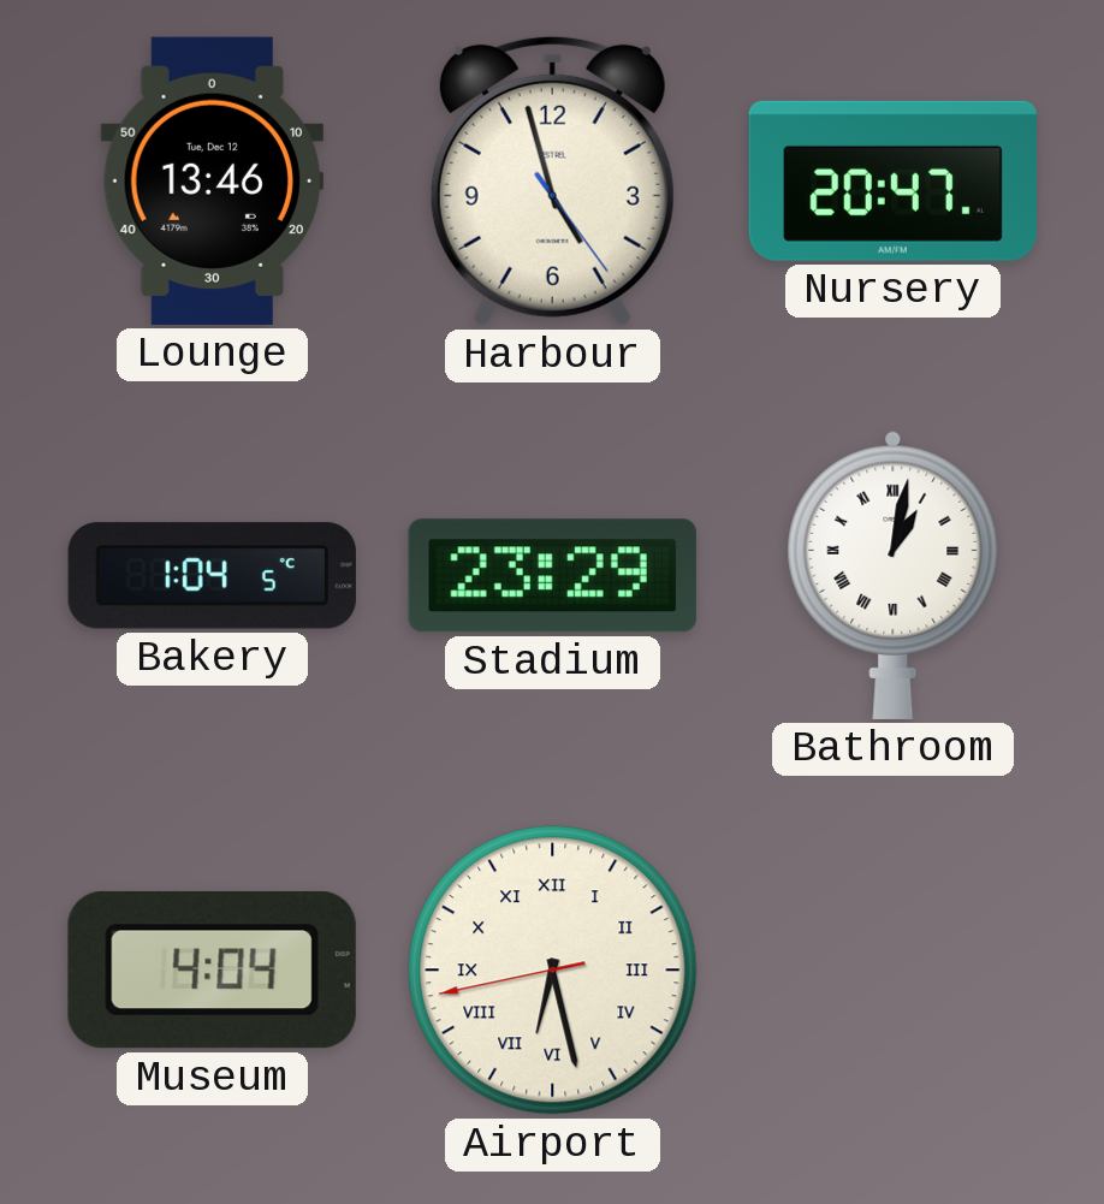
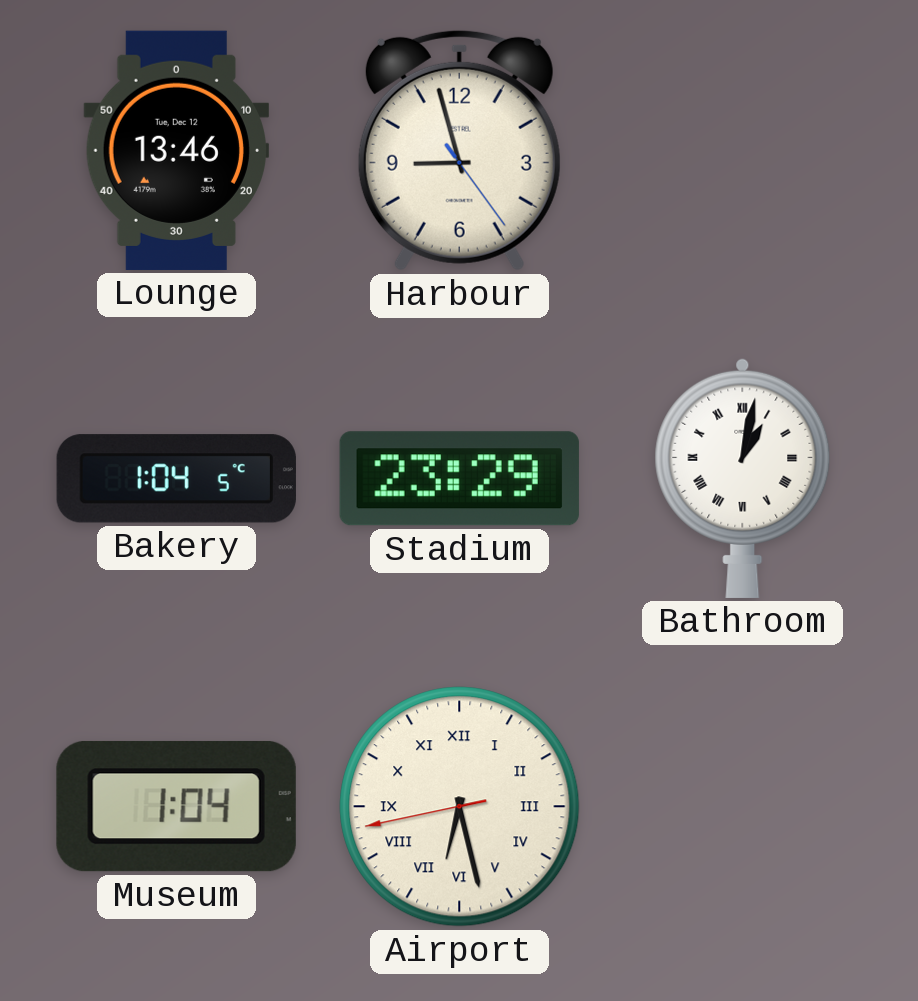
Harbour: 4:57 -> 8:57 (459, 150)
Nursery: 20:47 -> none (892, 180)
Museum: 4:04 -> 1:04 (176, 806)
